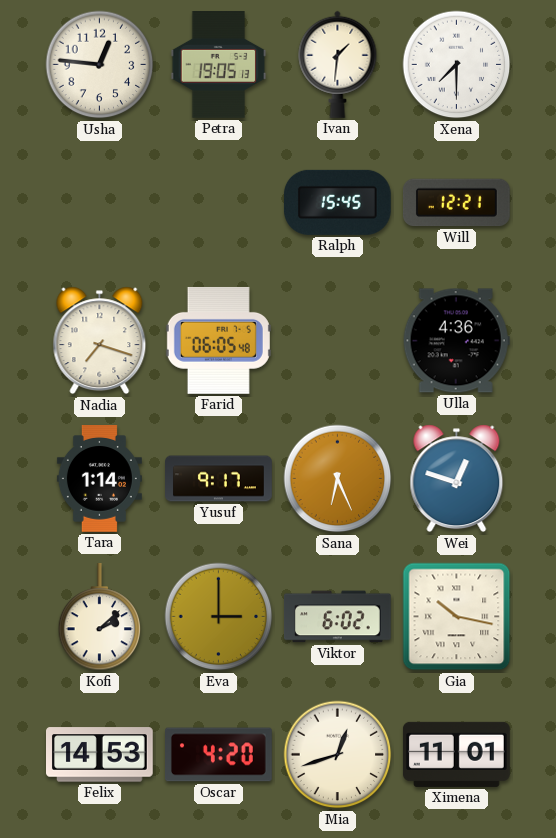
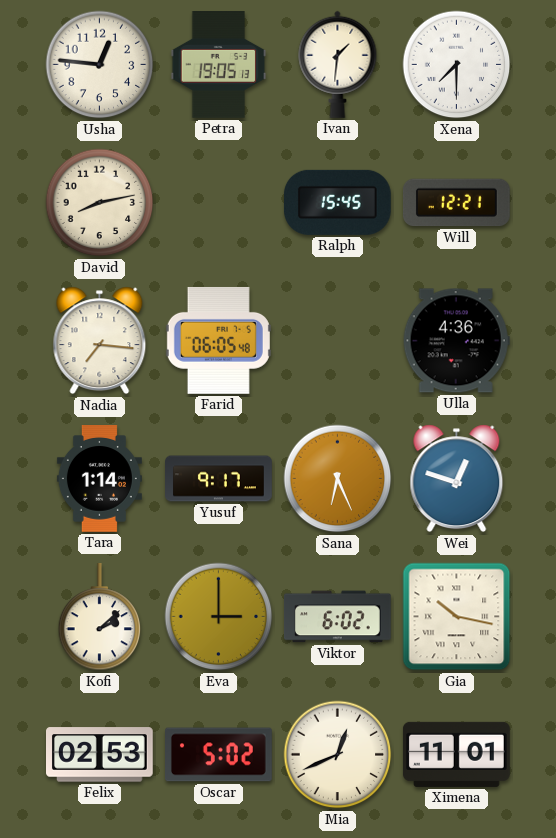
David: none -> 8:13 (100, 203)
Nadia: 7:18 -> 7:16 (100, 341)
Felix: 14:53 -> 02:53 (100, 755)
Oscar: 4:20 -> 5:02 (219, 755)
Mia: 12:42 -> 12:41 (338, 755)
